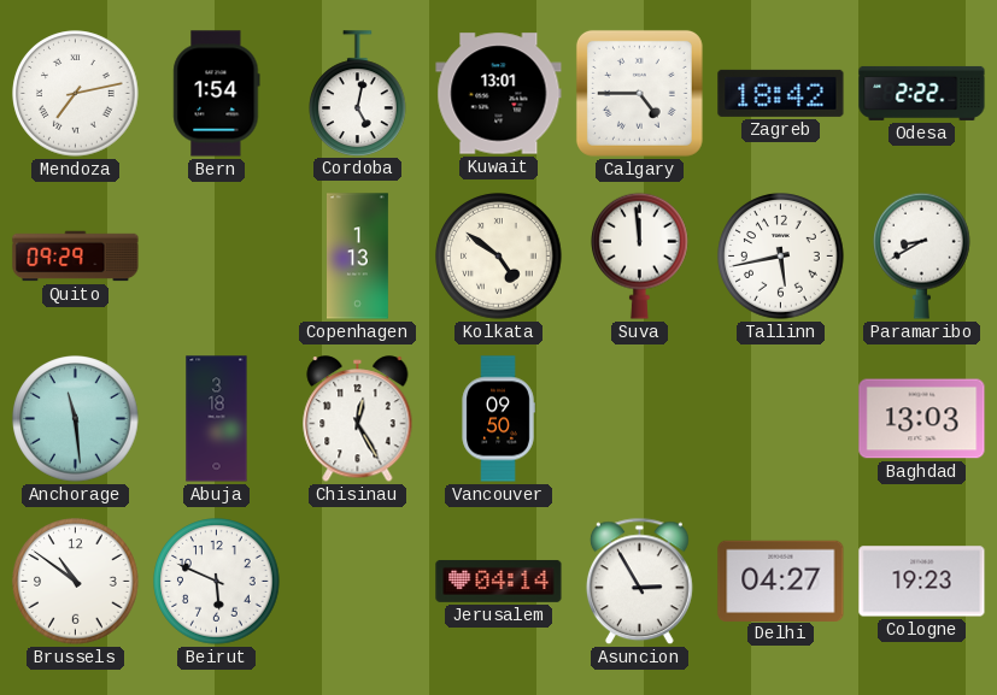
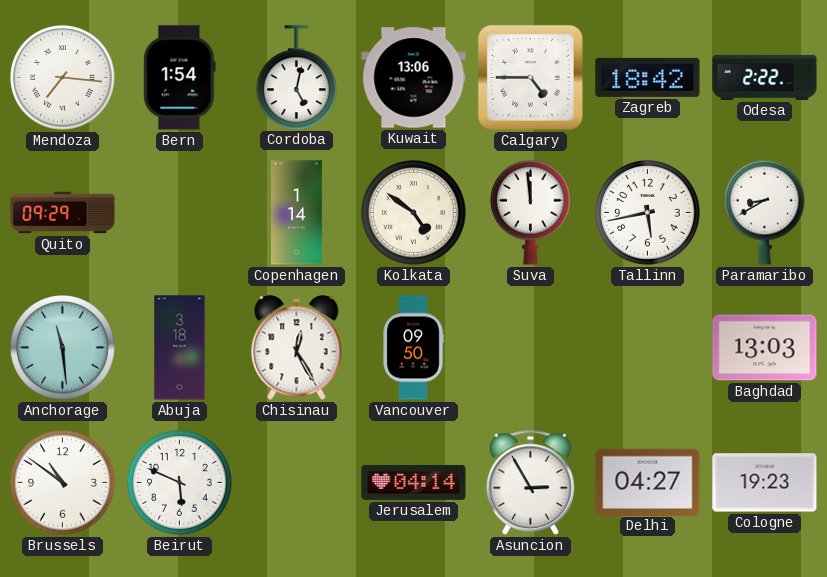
Mendoza: 7:13 -> 7:16 (63, 78)
Kuwait: 13:01 -> 13:06 (414, 78)
Copenhagen: 1:13 -> 1:14 (297, 213)
